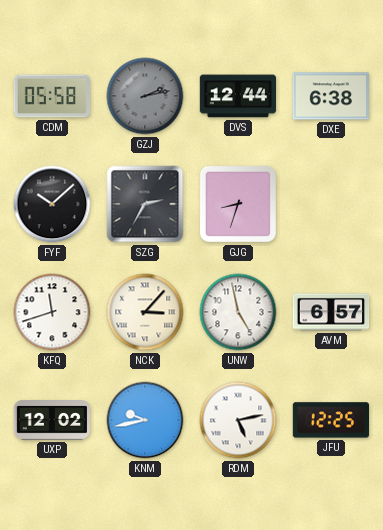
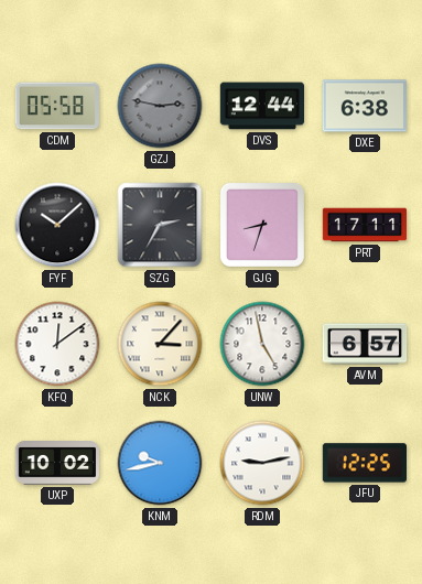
GZJ: 2:13 -> 2:47 (160, 106)
PRT: none -> 17:11 (365, 225)
KFQ: 11:42 -> 12:09 (57, 344)
UXP: 12:02 -> 10:02 (56, 464)
RDM: 5:13 -> 9:13 (262, 463)
